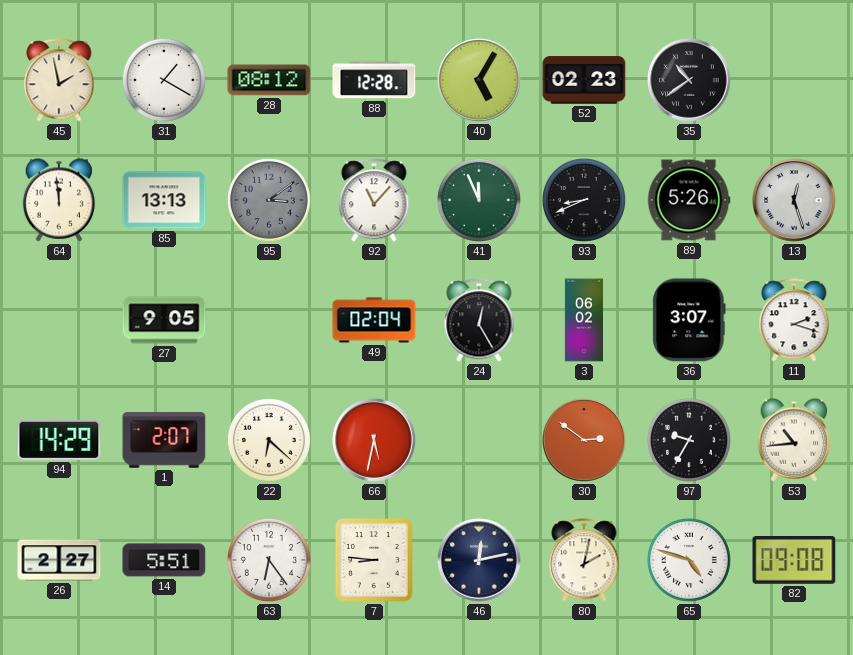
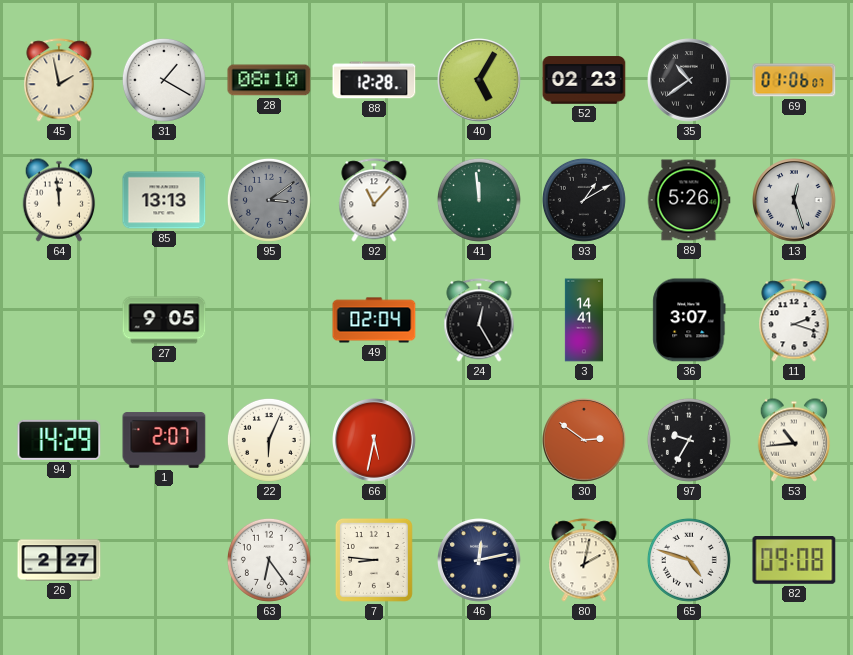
28: 08:12 -> 08:10 (269, 80)
69: none -> 01:06 (794, 80)
41: 11:56 -> 11:59 (479, 200)
93: 8:41 -> 1:10 (584, 200)
3: 06:02 -> 14:41 (583, 320)
22: 6:22 -> 6:04 (269, 440)
14: 5:51 -> none (164, 560)
